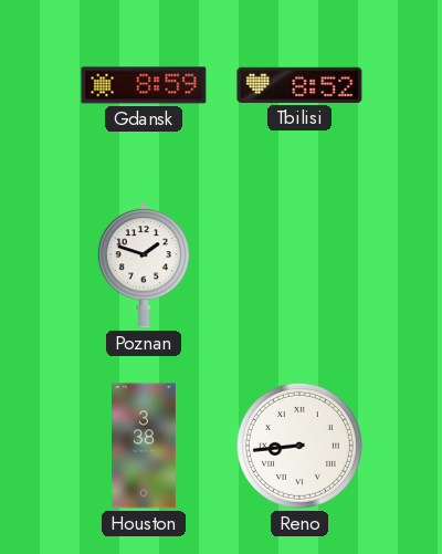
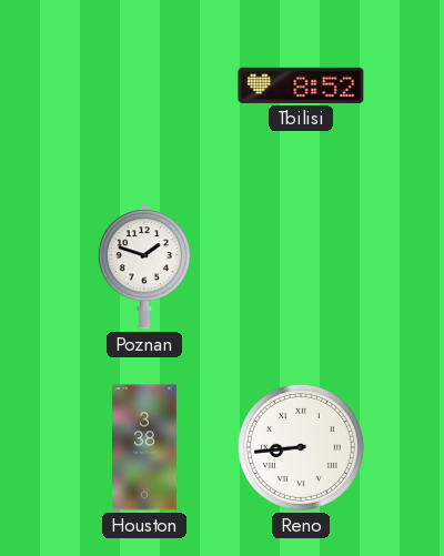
Gdansk: 8:59 -> none (144, 85)
